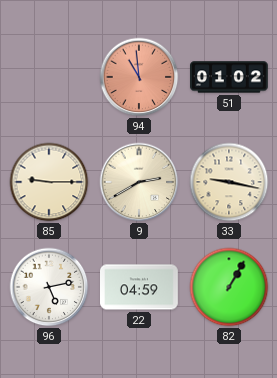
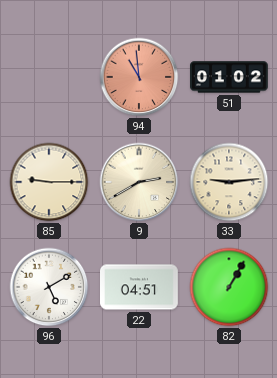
33: 9:17 -> 9:14 (229, 182)
96: 5:13 -> 5:10 (49, 287)
22: 04:59 -> 04:51 (140, 287)
